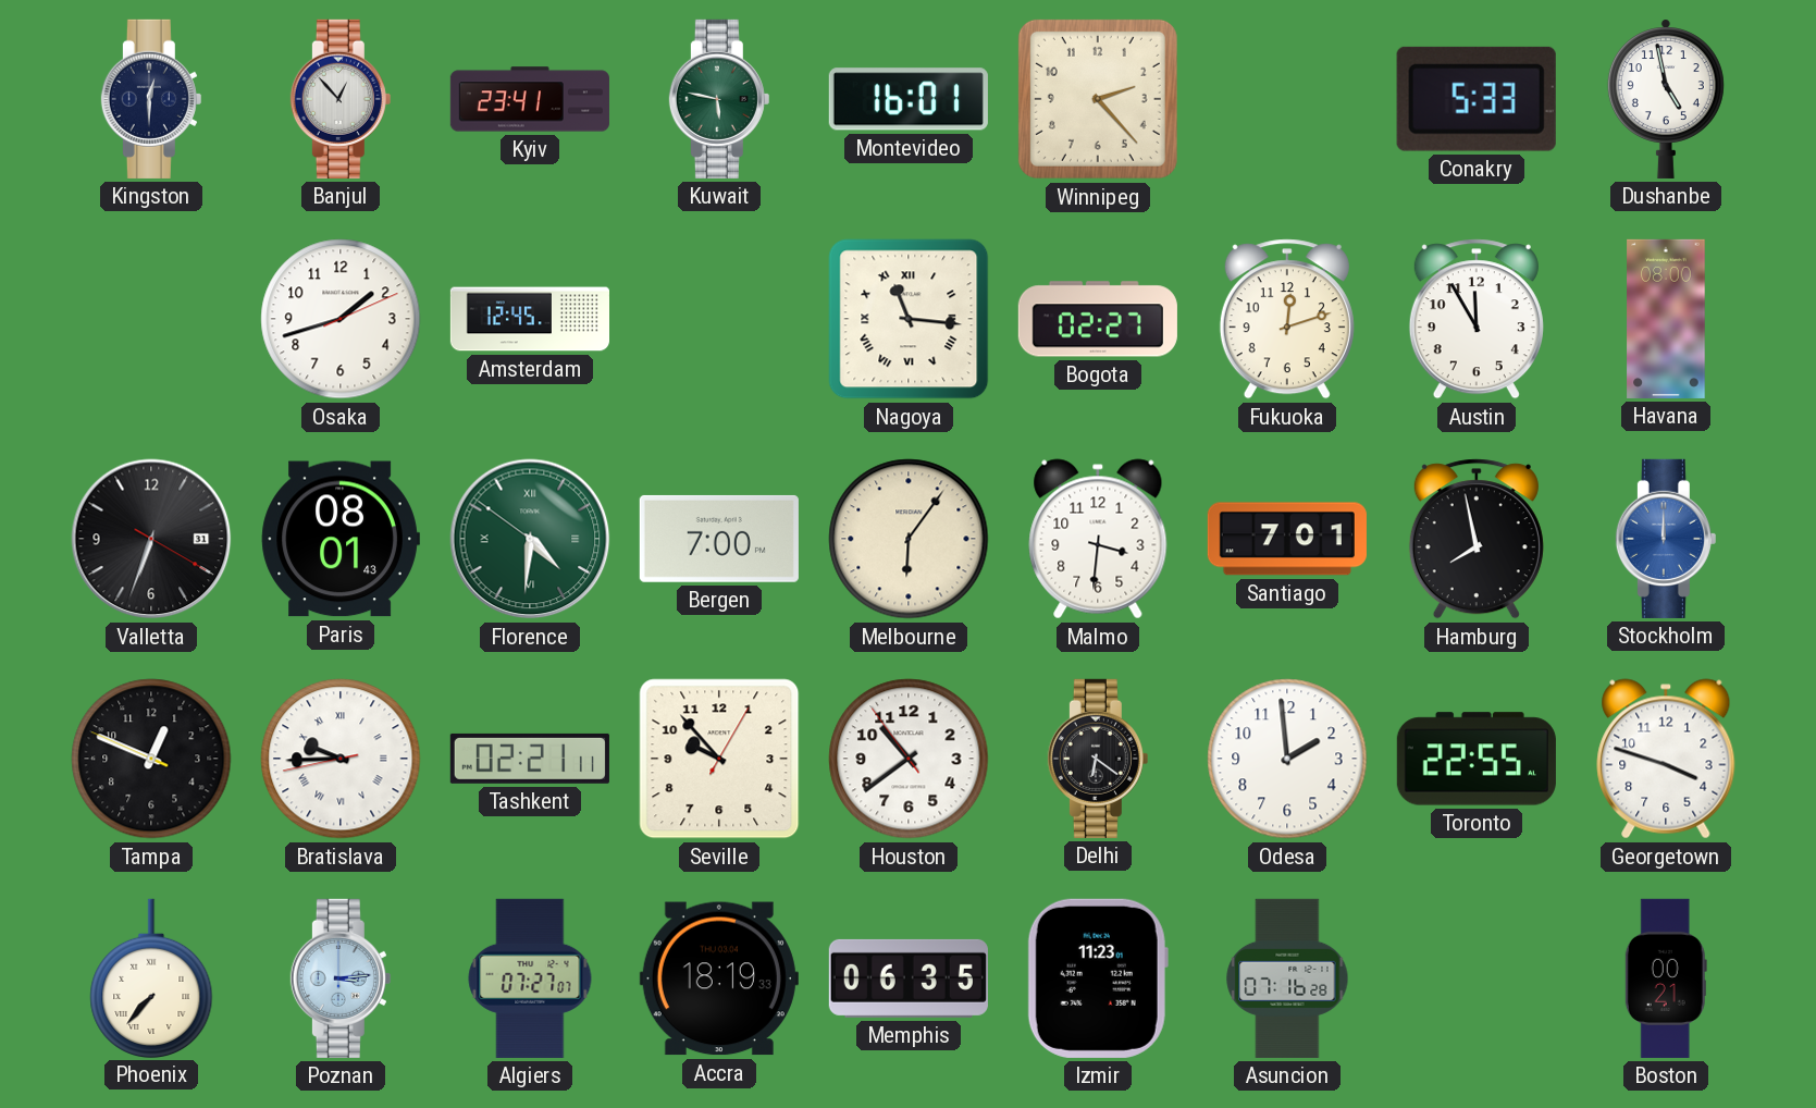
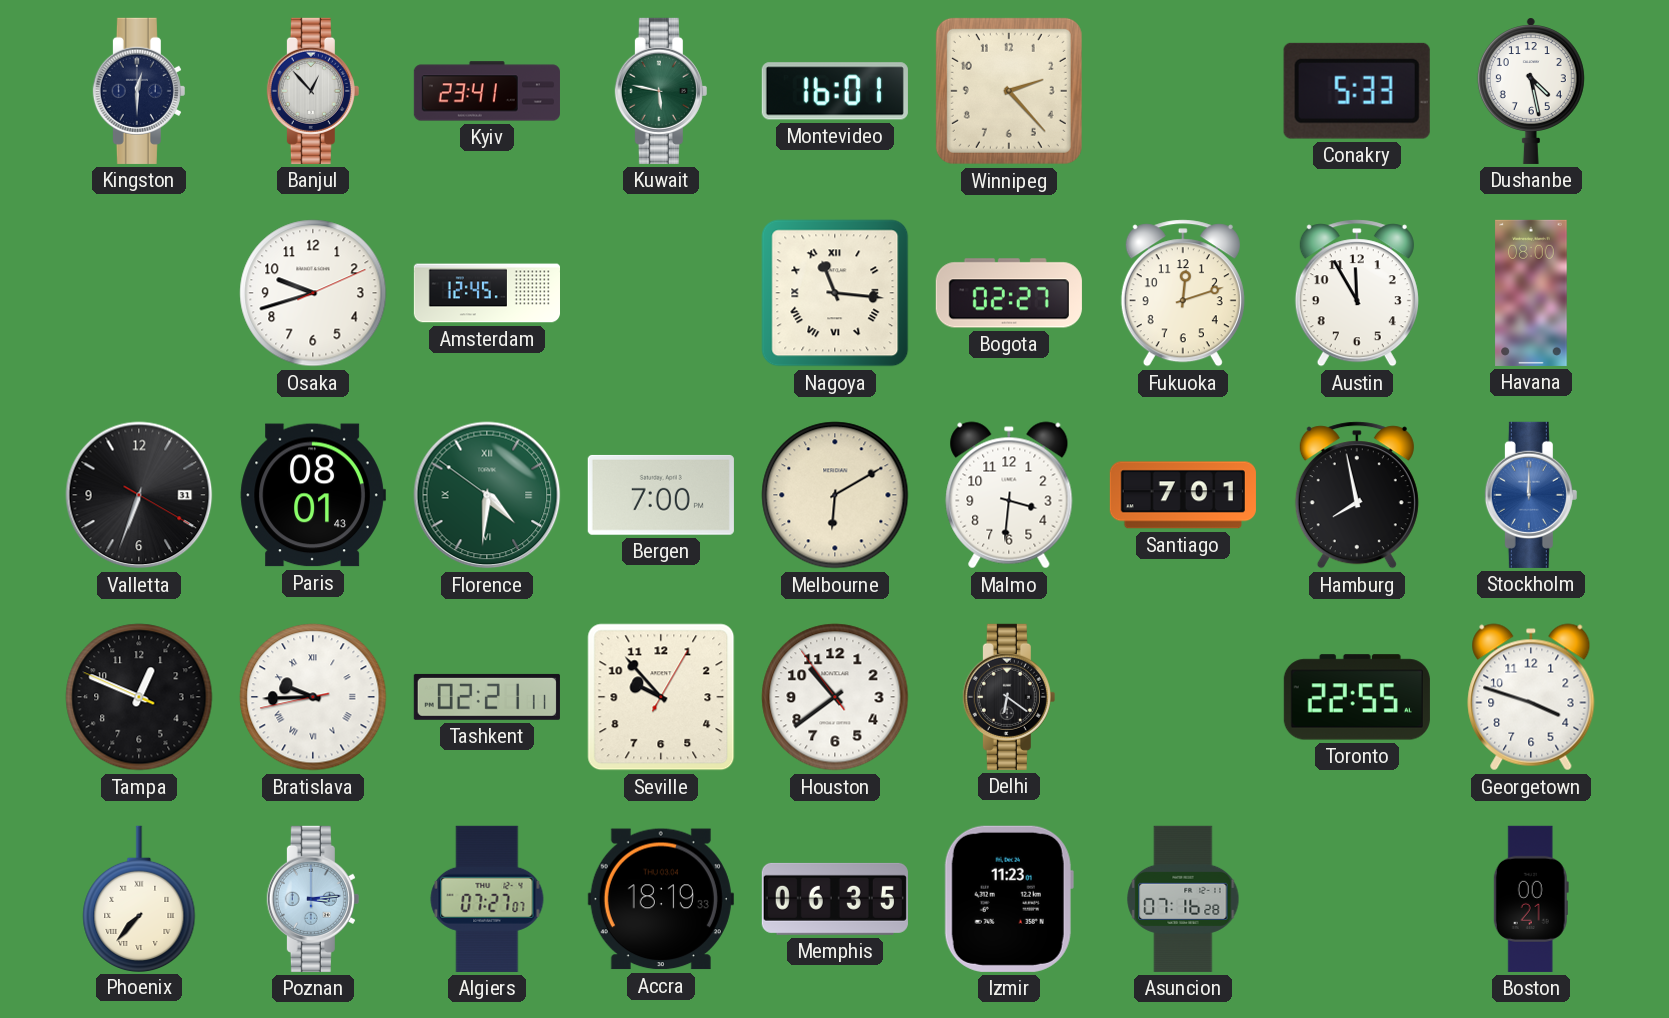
Dushanbe: 4:58 -> 4:28 (1531, 91)
Osaka: 1:42 -> 9:42 (313, 293)
Melbourne: 6:06 -> 6:10 (835, 495)
Odesa: 1:59 -> none (1287, 759)
